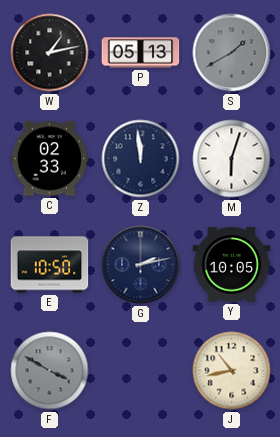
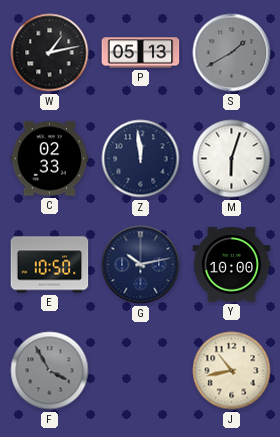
G: 2:13 -> 10:13 (141, 265)
Y: 10:05 -> 10:00 (232, 265)
F: 3:50 -> 3:55 (50, 371)
